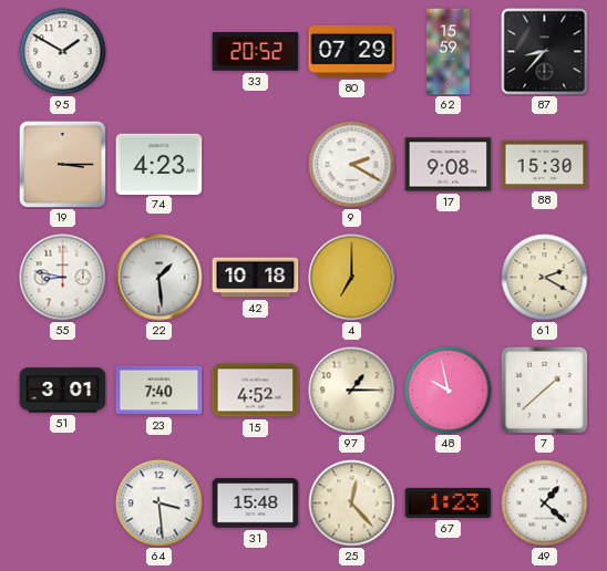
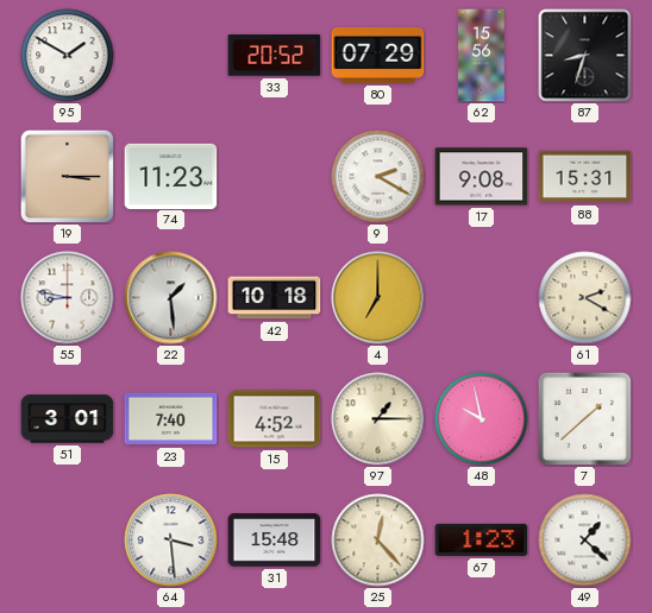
62: 15:59 -> 15:56 (482, 56)
87: 8:37 -> 8:33 (585, 56)
74: 4:23 -> 11:23 (171, 176)
88: 15:30 -> 15:31 (585, 177)
